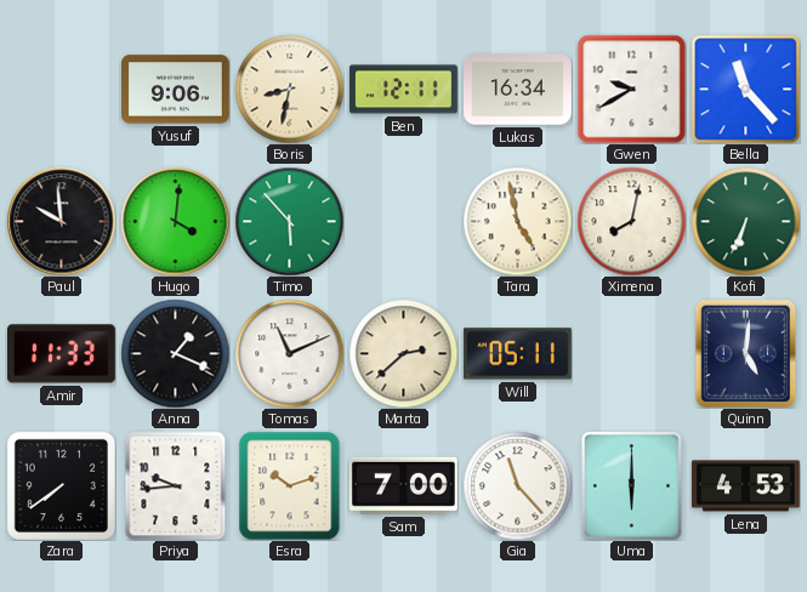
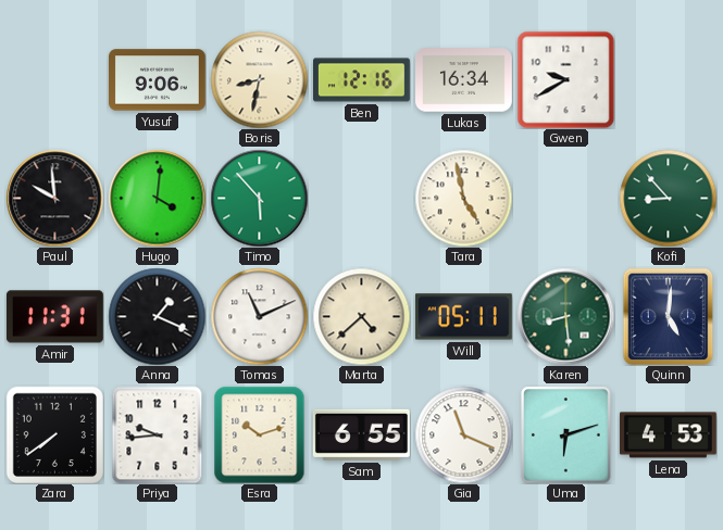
Ben: 12:11 -> 12:16 (362, 80)
Bella: 11:23 -> none (745, 89)
Ximena: 8:02 -> none (631, 221)
Kofi: 6:34 -> 8:53 (668, 198)
Amir: 11:33 -> 11:31 (54, 317)
Marta: 2:38 -> 4:38 (361, 316)
Karen: none -> 8:29 (565, 316)
Sam: 7:00 -> 6:55 (361, 434)
Gia: 11:23 -> 11:19 (463, 434)
Uma: 6:00 -> 6:12 (566, 434)
